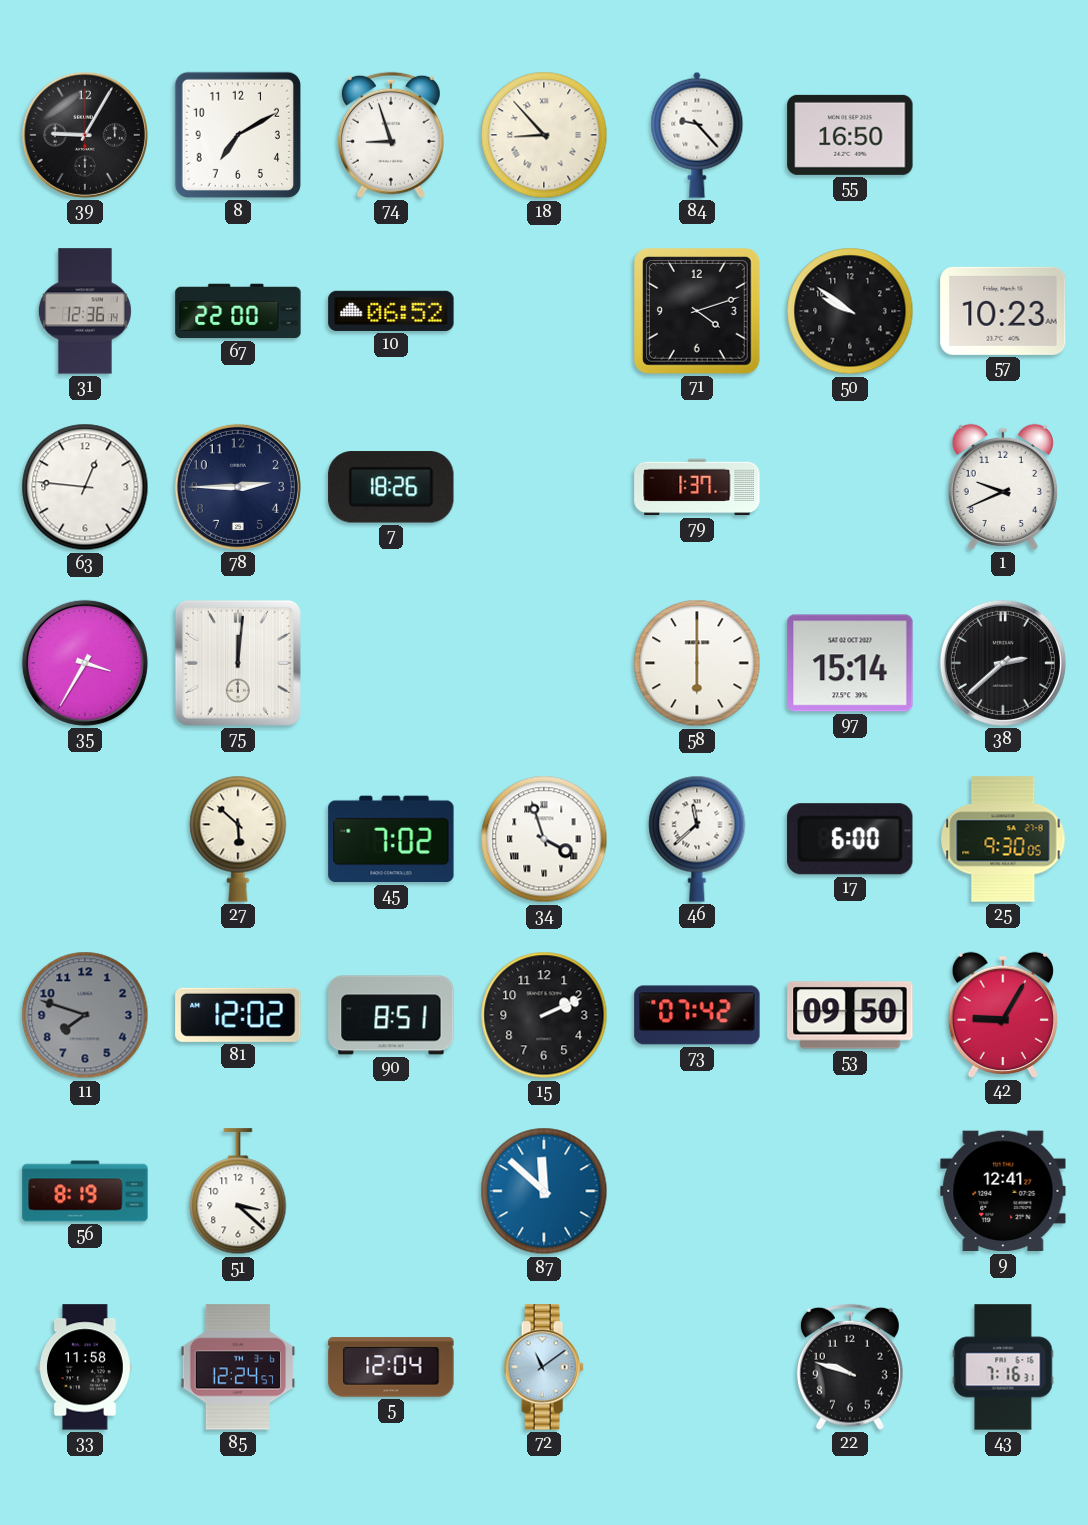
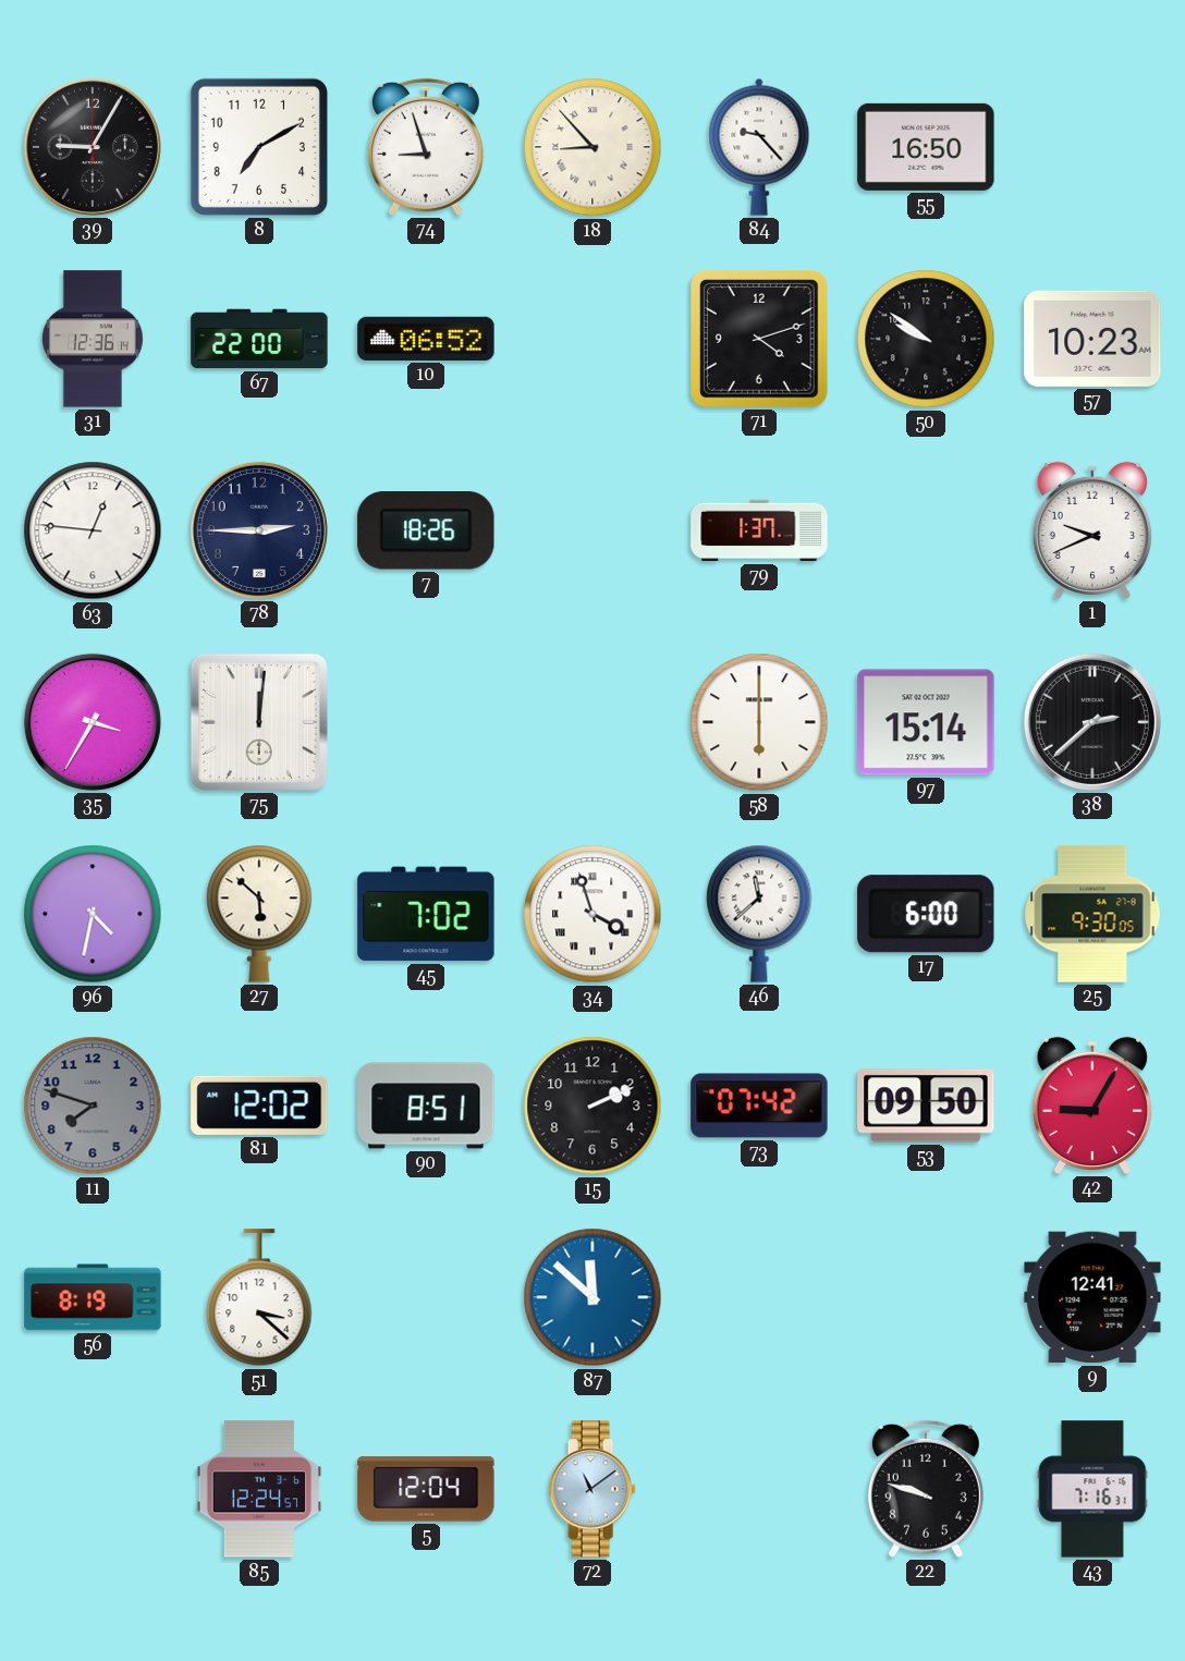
96: none -> 4:32 (93, 914)
33: 11:58 -> none (86, 1367)
